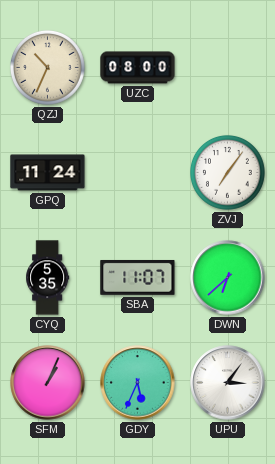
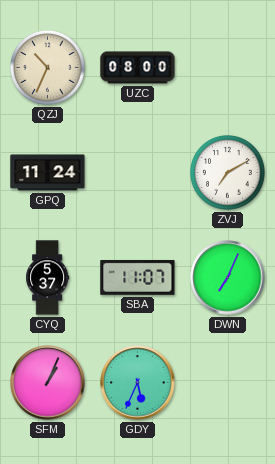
ZVJ: 7:06 -> 7:10 (228, 173)
CYQ: 5:35 -> 5:37 (48, 278)
DWN: 6:38 -> 7:04 (228, 278)
UPU: 3:06 -> none (228, 383)
